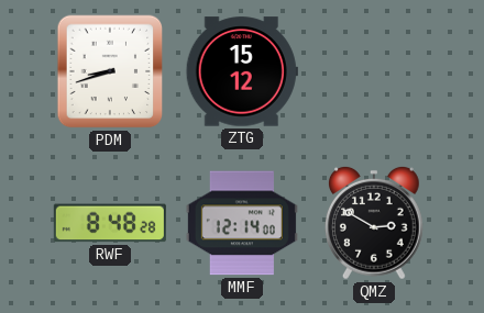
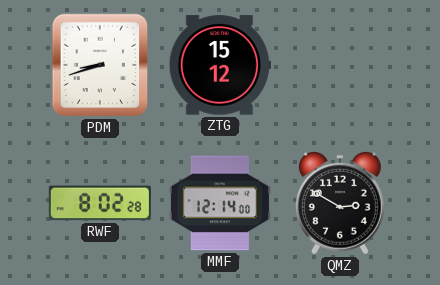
RWF: 8:48 -> 8:02 (100, 203)
